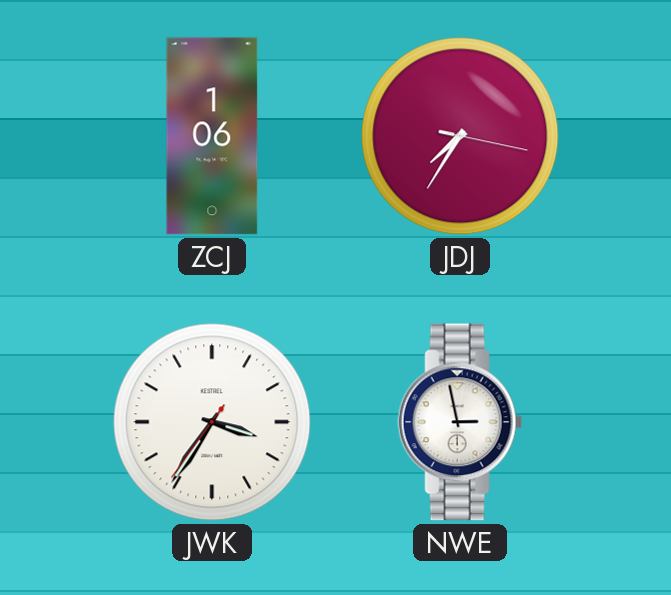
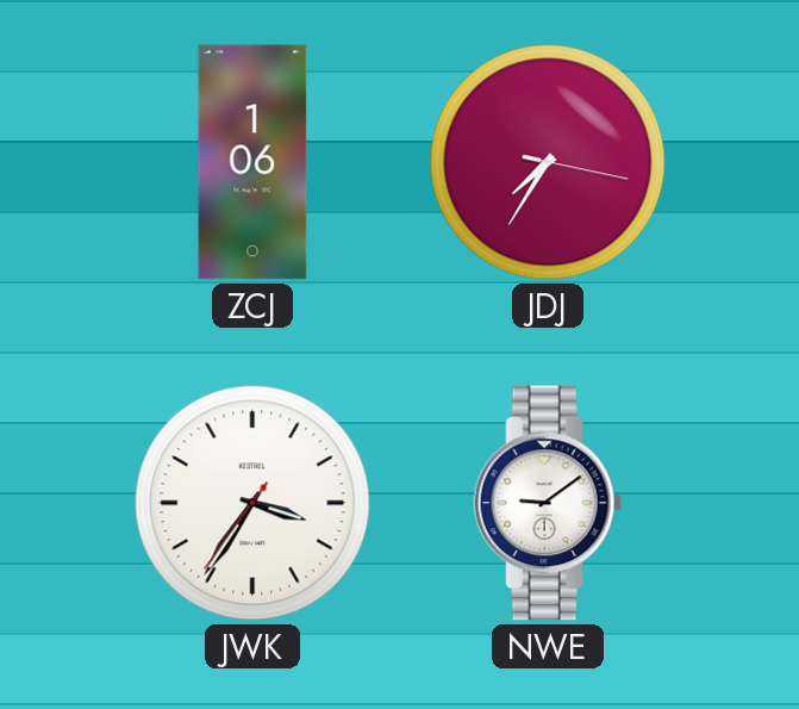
NWE: 2:58 -> 9:09 (548, 503)
